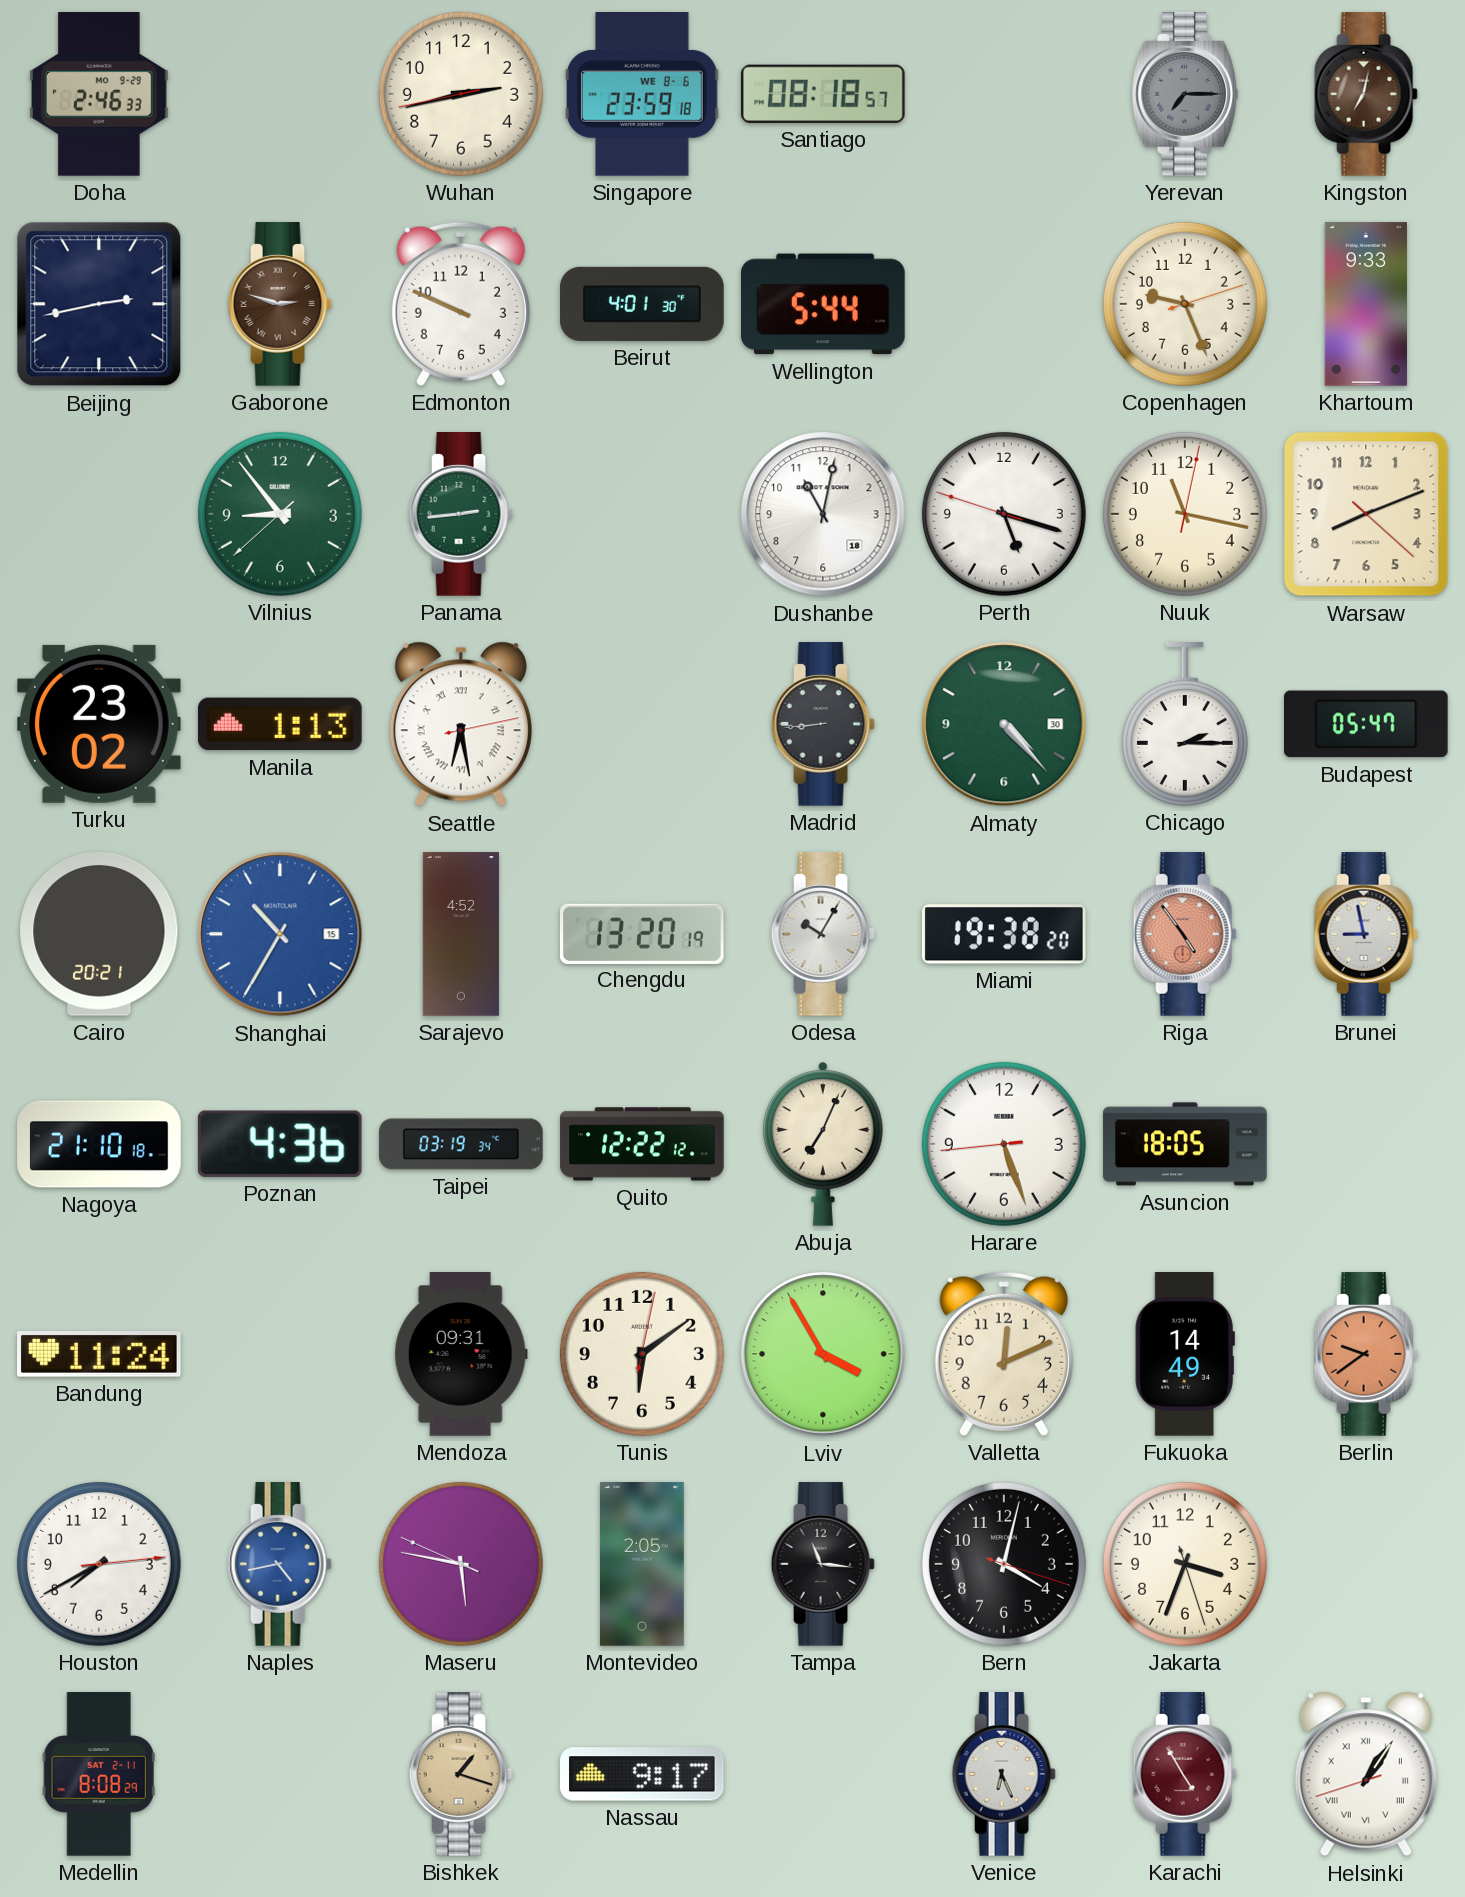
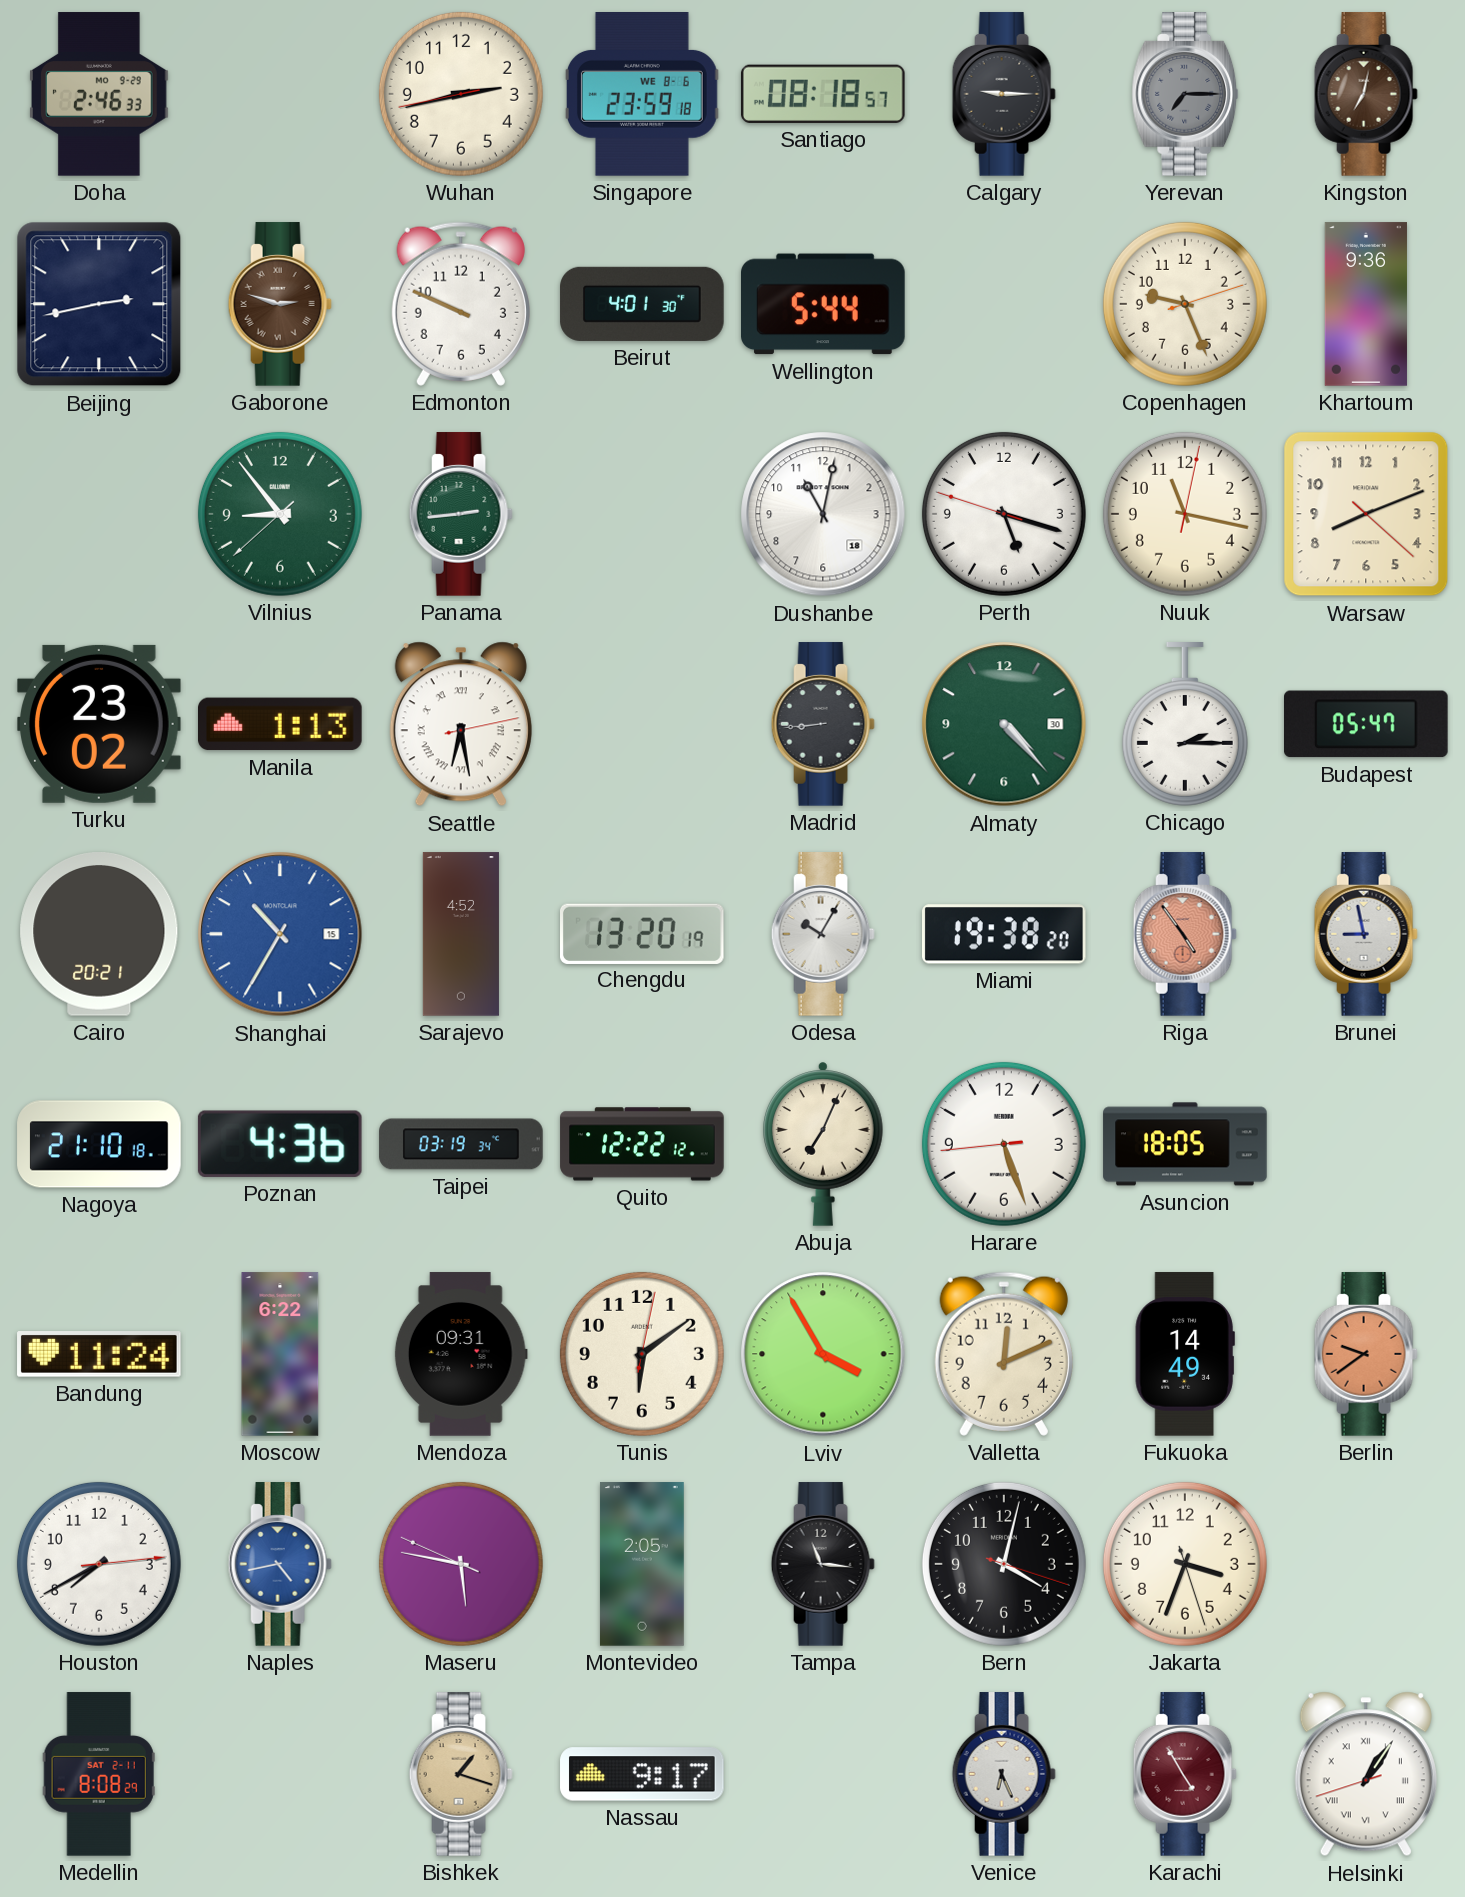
Calgary: none -> 9:15 (1004, 94)
Khartoum: 9:33 -> 9:36 (1366, 304)
Moscow: none -> 6:22 (280, 1354)
